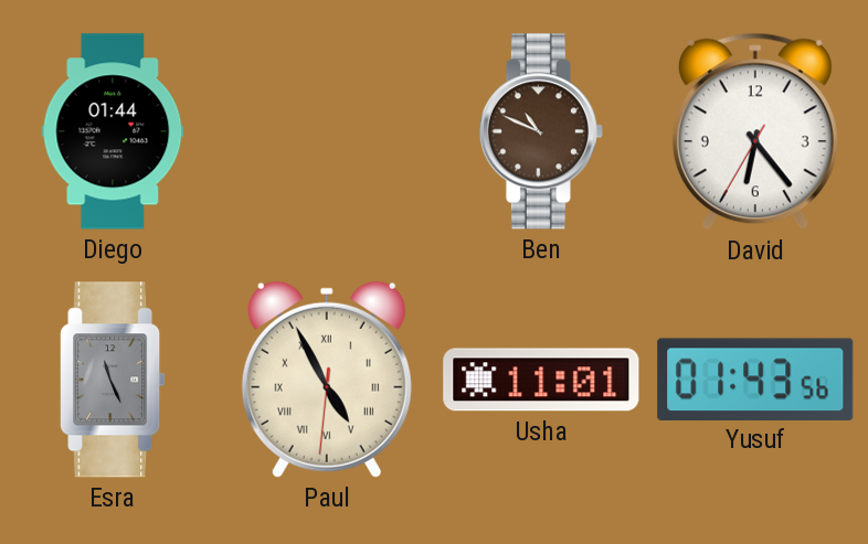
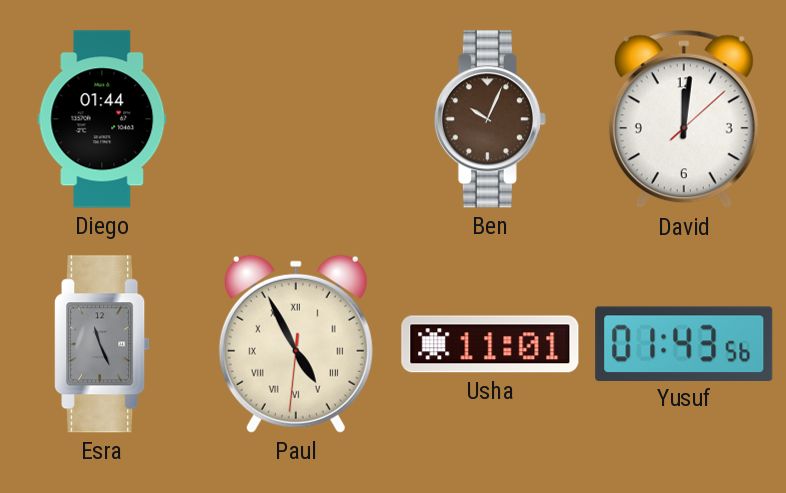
Ben: 10:49 -> 10:04 (490, 119)
David: 6:23 -> 12:01 (684, 119)
